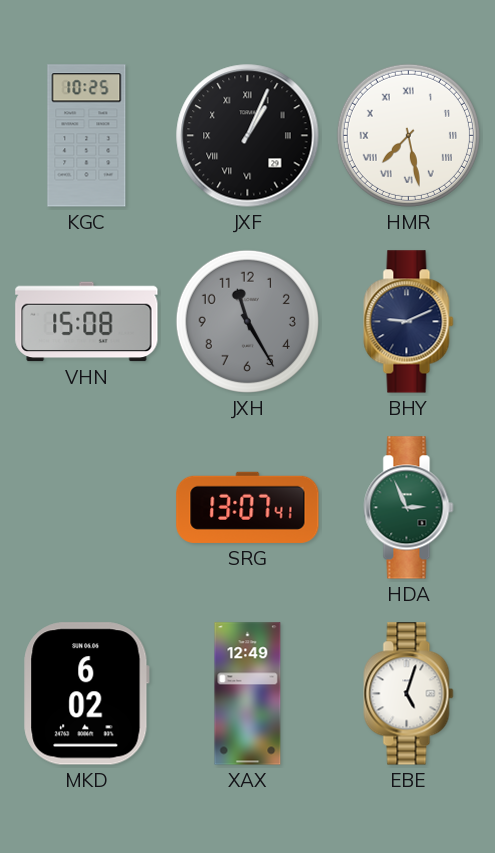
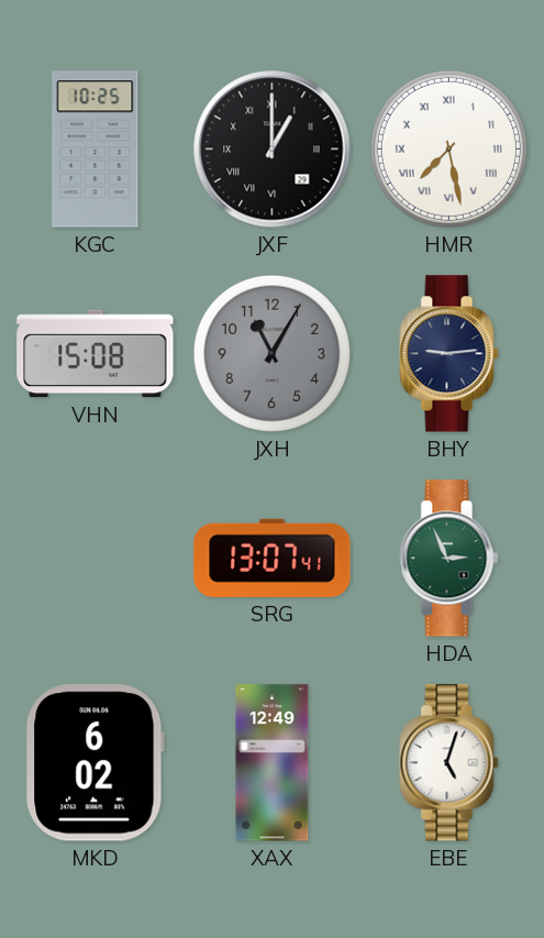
JXF: 1:04 -> 1:00 (273, 150)
JXH: 11:25 -> 11:05 (271, 353)
BHY: 9:11 -> 9:14 (449, 354)
